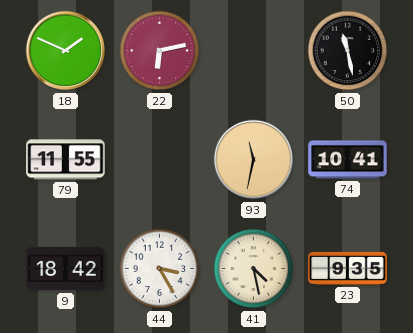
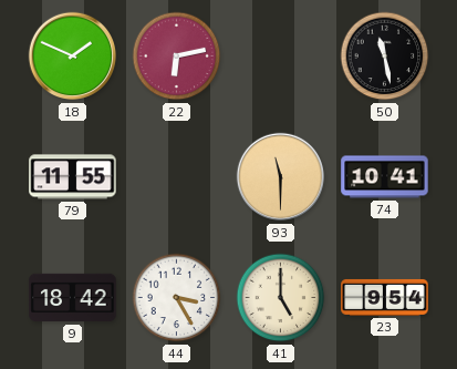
93: 11:32 -> 11:30 (281, 177)
41: 4:28 -> 5:00 (281, 298)
23: 9:35 -> 9:54 (385, 297)
